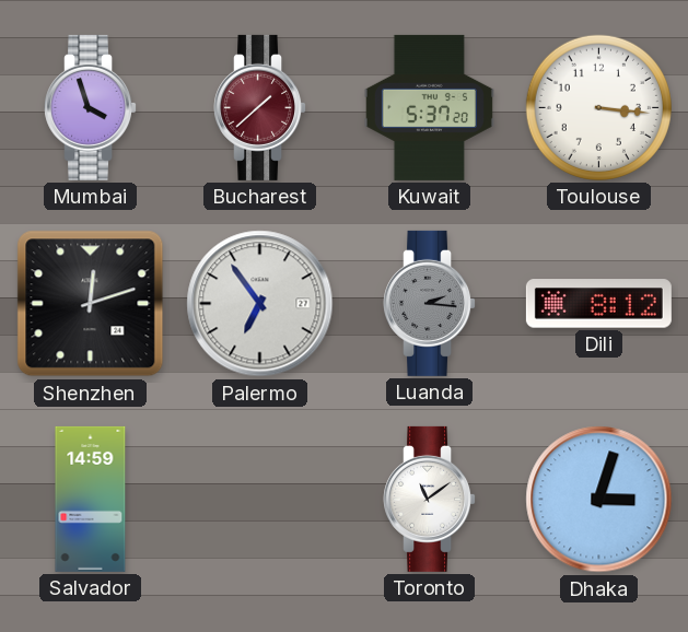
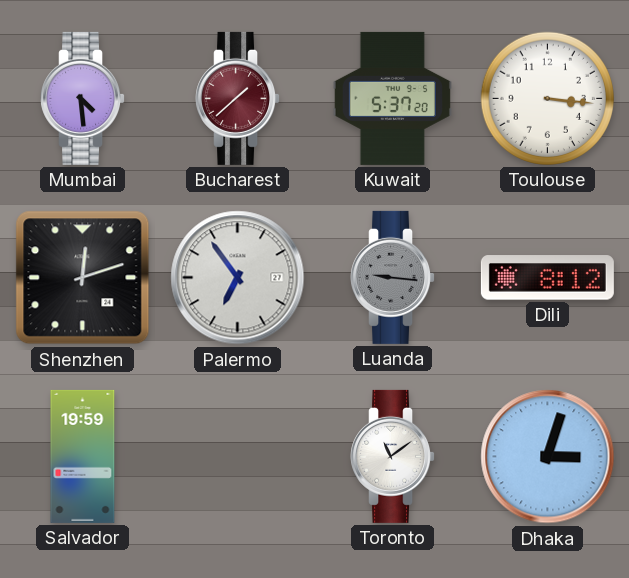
Mumbai: 3:57 -> 4:29 (83, 98)
Luanda: 2:16 -> 9:16 (393, 277)
Salvador: 14:59 -> 19:59 (83, 456)
